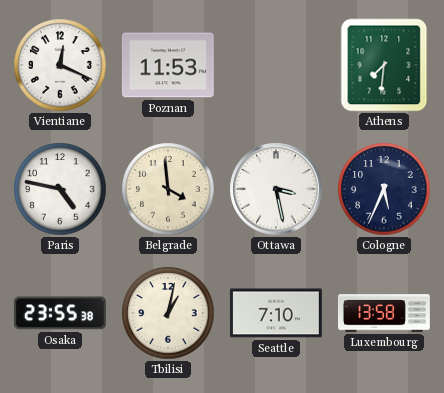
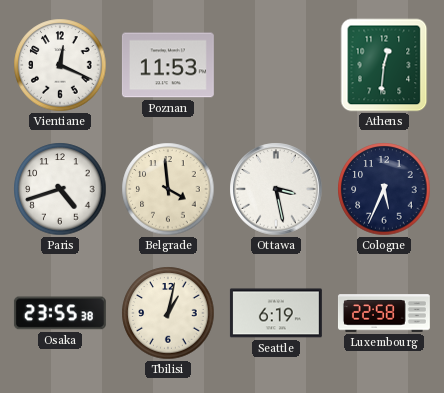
Athens: 7:31 -> 12:31 (384, 65)
Paris: 4:47 -> 4:42 (60, 189)
Seattle: 7:10 -> 6:19 (276, 313)
Luxembourg: 13:58 -> 22:58 (384, 313)
